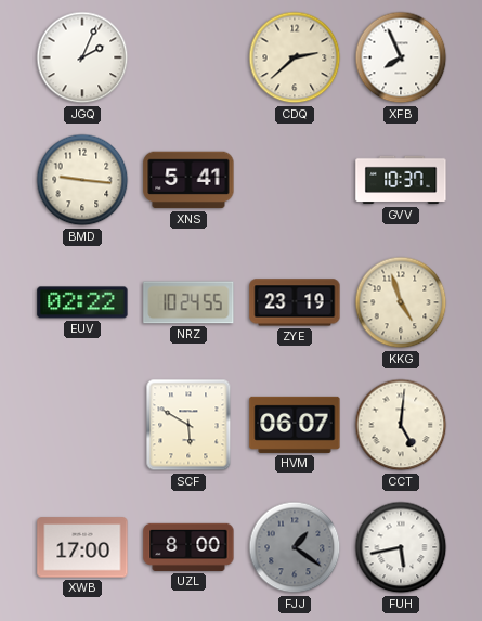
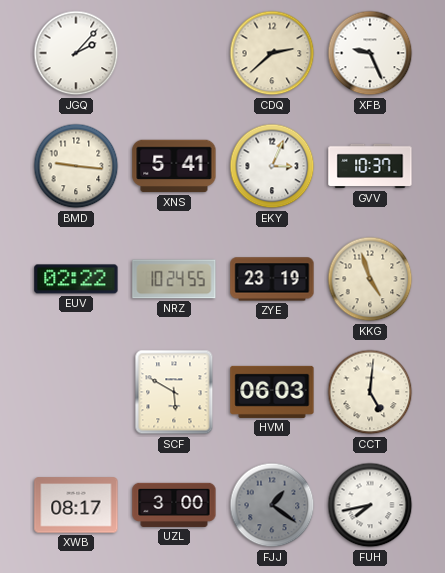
JGQ: 2:04 -> 2:07 (76, 53)
XFB: 7:56 -> 9:26 (370, 53)
EKY: none -> 3:04 (272, 166)
HVM: 06:07 -> 06:03 (272, 392)
XWB: 17:00 -> 08:17 (76, 505)
UZL: 8:00 -> 3:00 (174, 505)
FUH: 5:43 -> 7:43 (370, 505)
